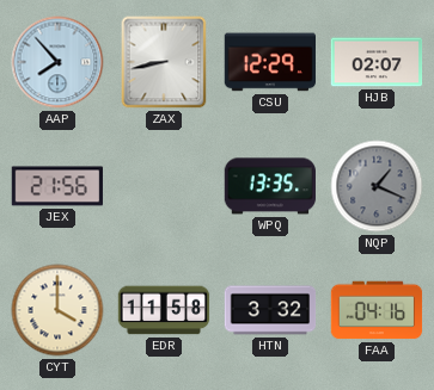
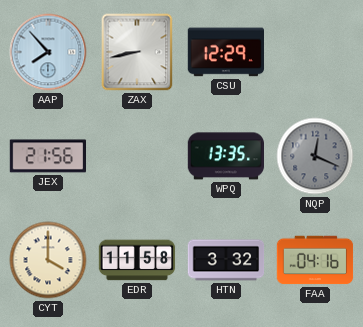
HJB: 02:07 -> none (377, 62)
NQP: 1:19 -> 12:19 (315, 156)
